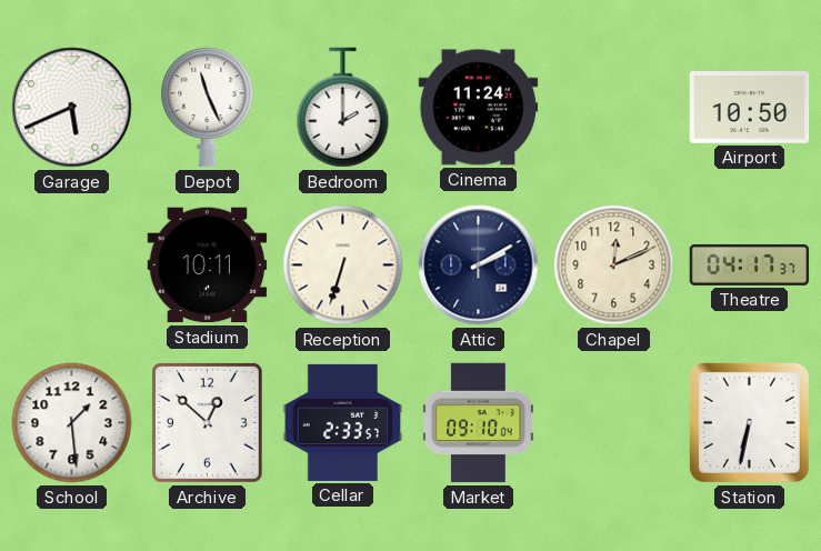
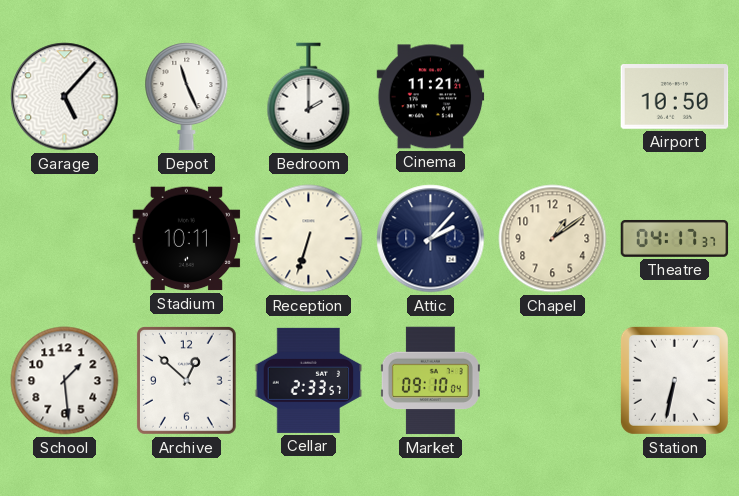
Garage: 5:41 -> 5:07 (65, 97)
Cinema: 11:24 -> 11:21 (431, 97)
Attic: 2:10 -> 2:07 (431, 239)
Chapel: 12:11 -> 1:09 (553, 239)
